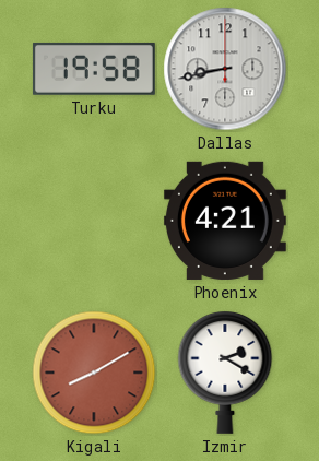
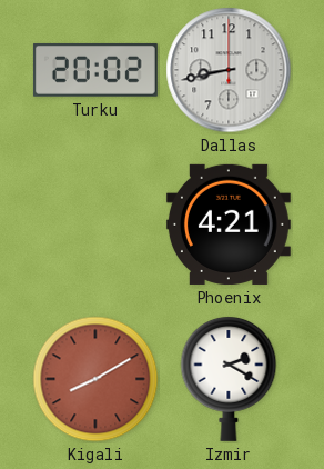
Turku: 19:58 -> 20:02 (95, 70)
